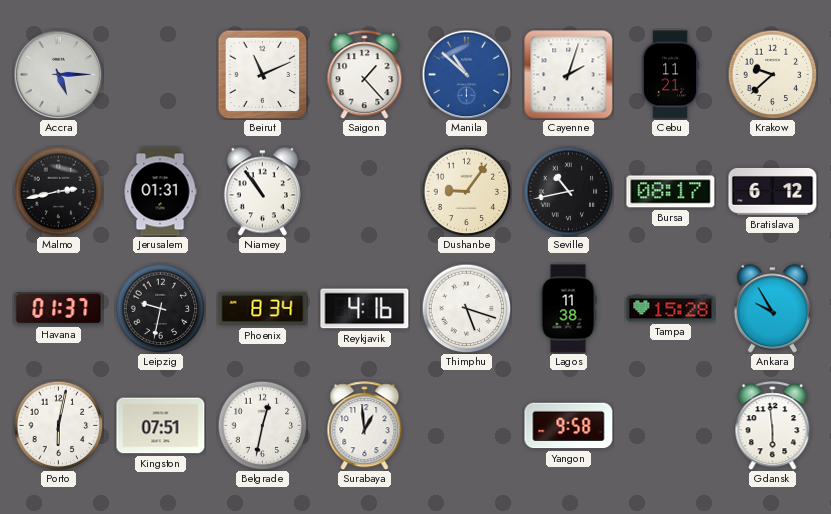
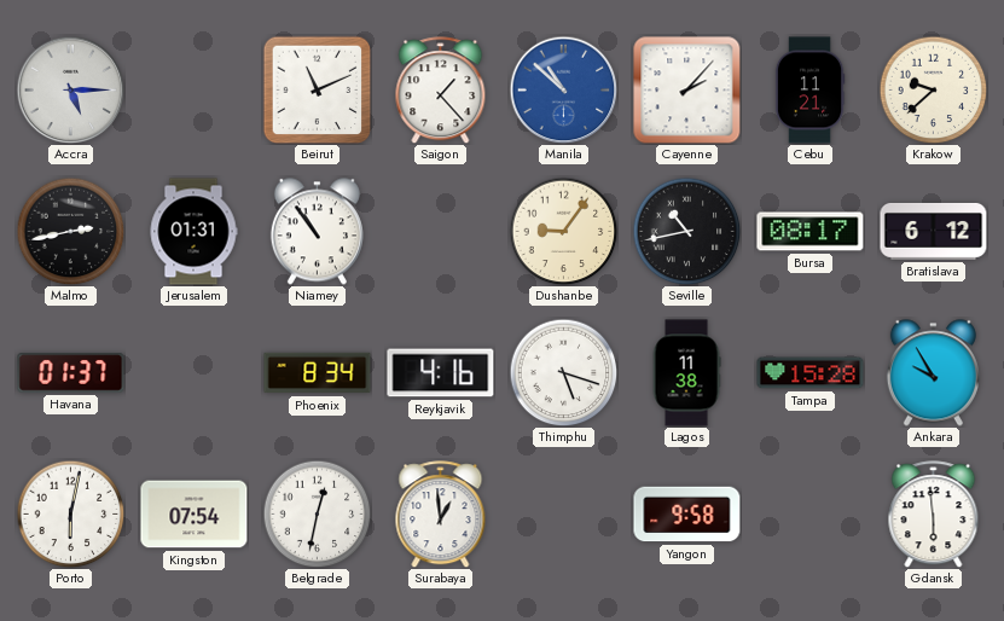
Cayenne: 2:03 -> 2:07 (687, 91)
Leipzig: 9:32 -> none (160, 308)
Kingston: 07:51 -> 07:54 (195, 515)
